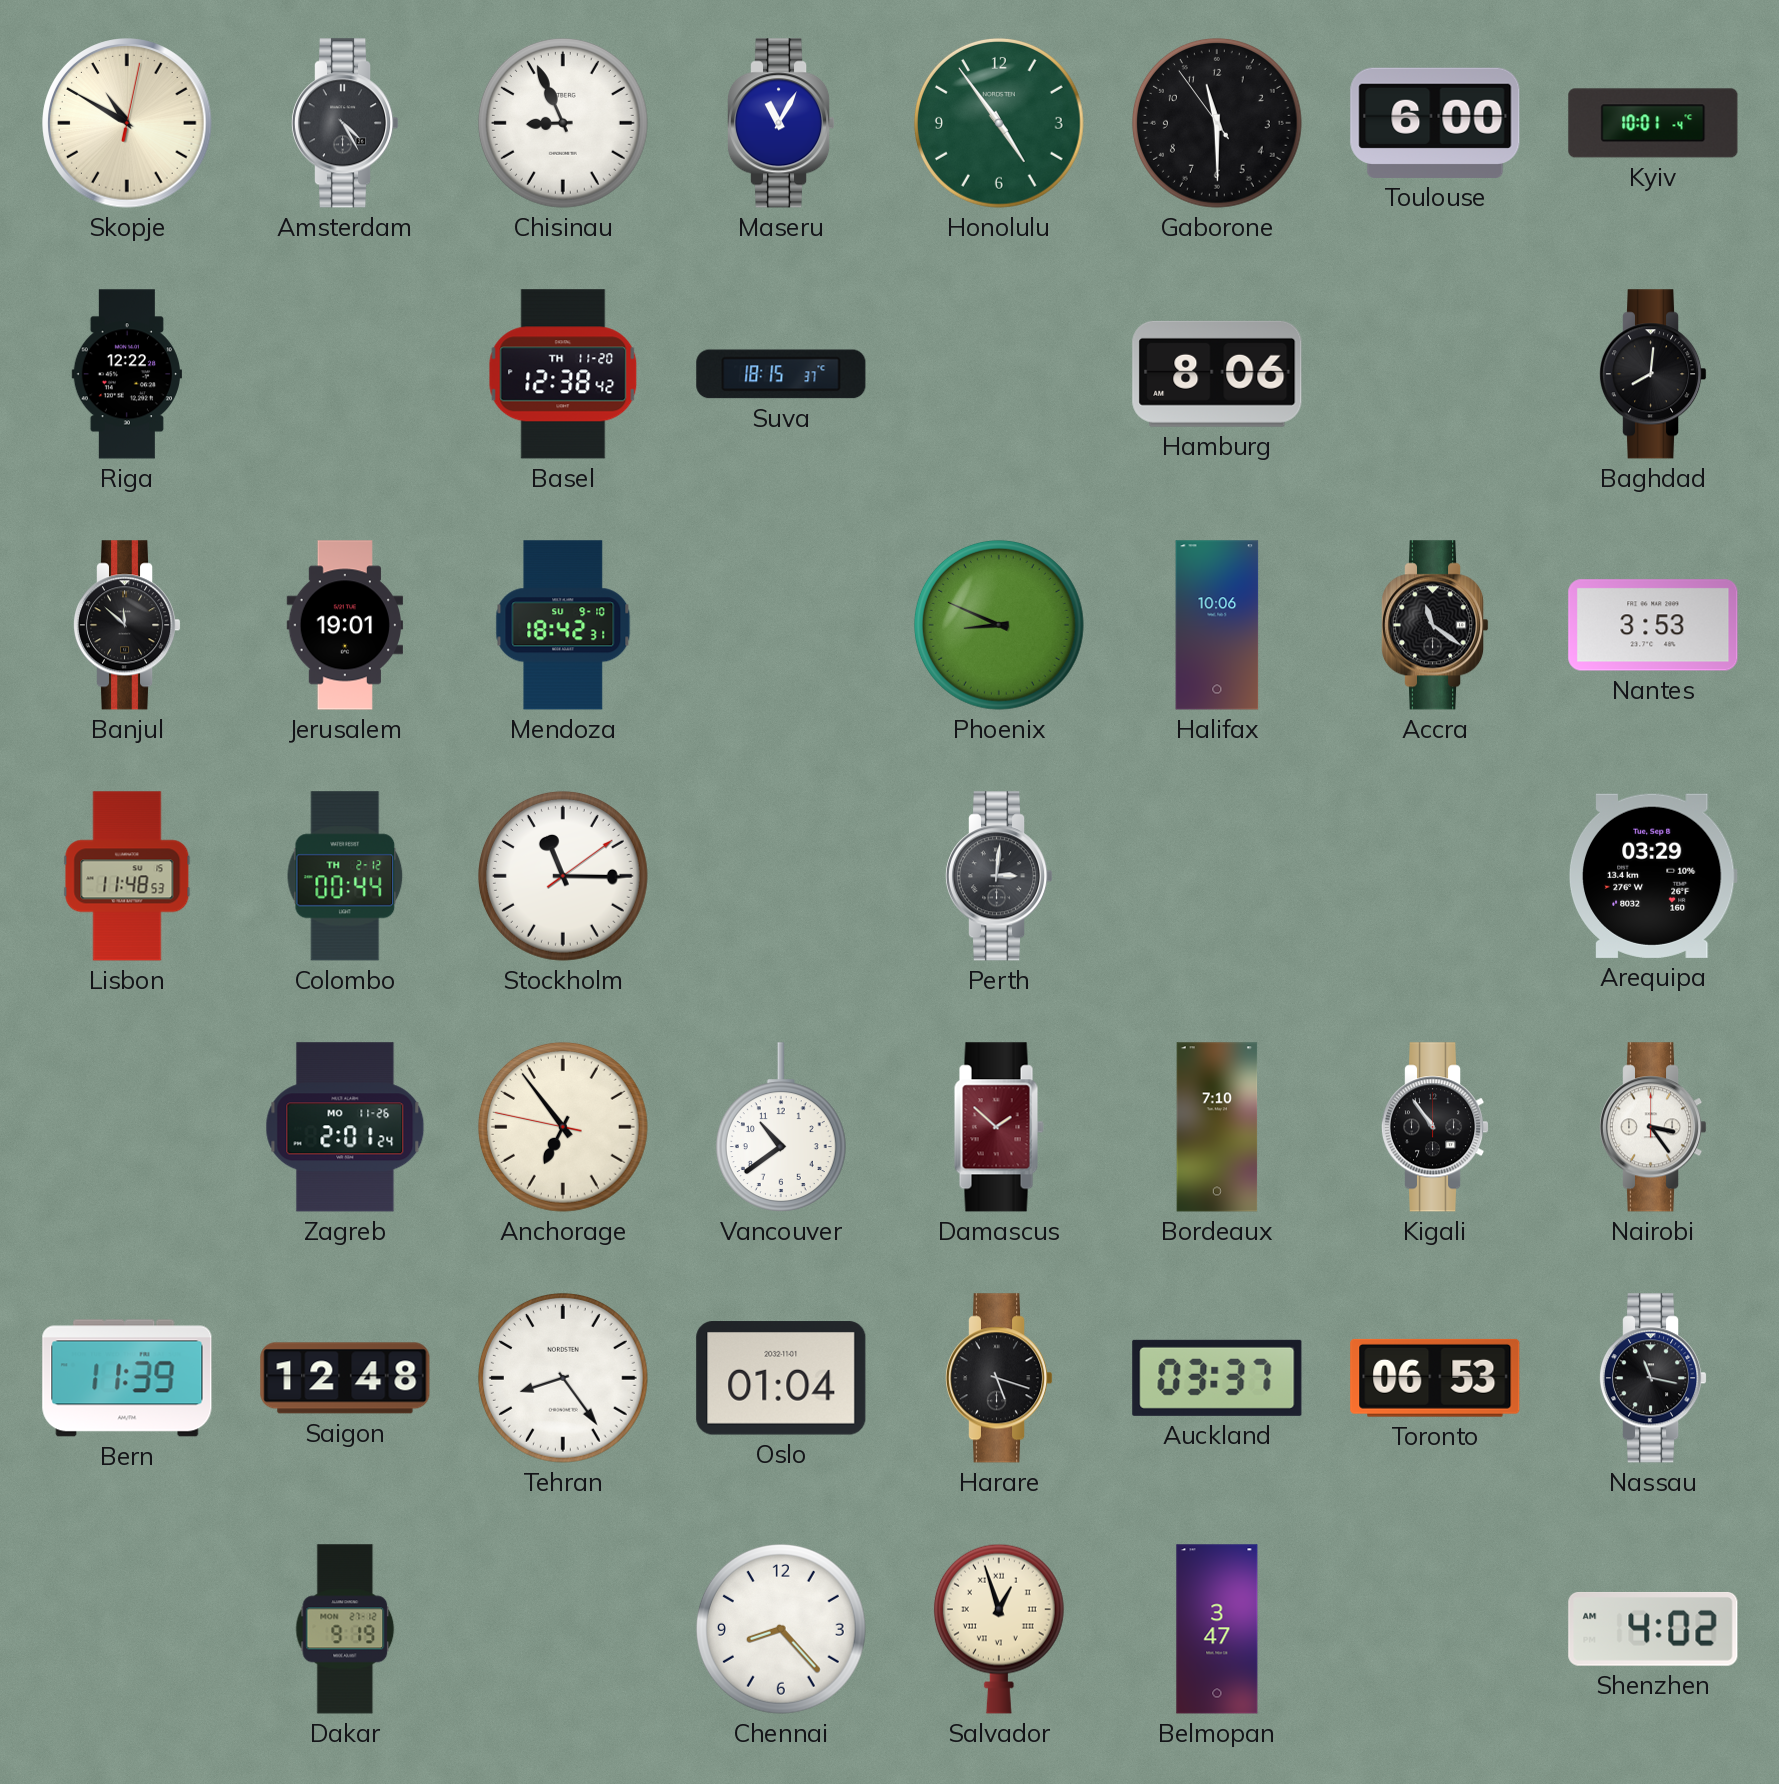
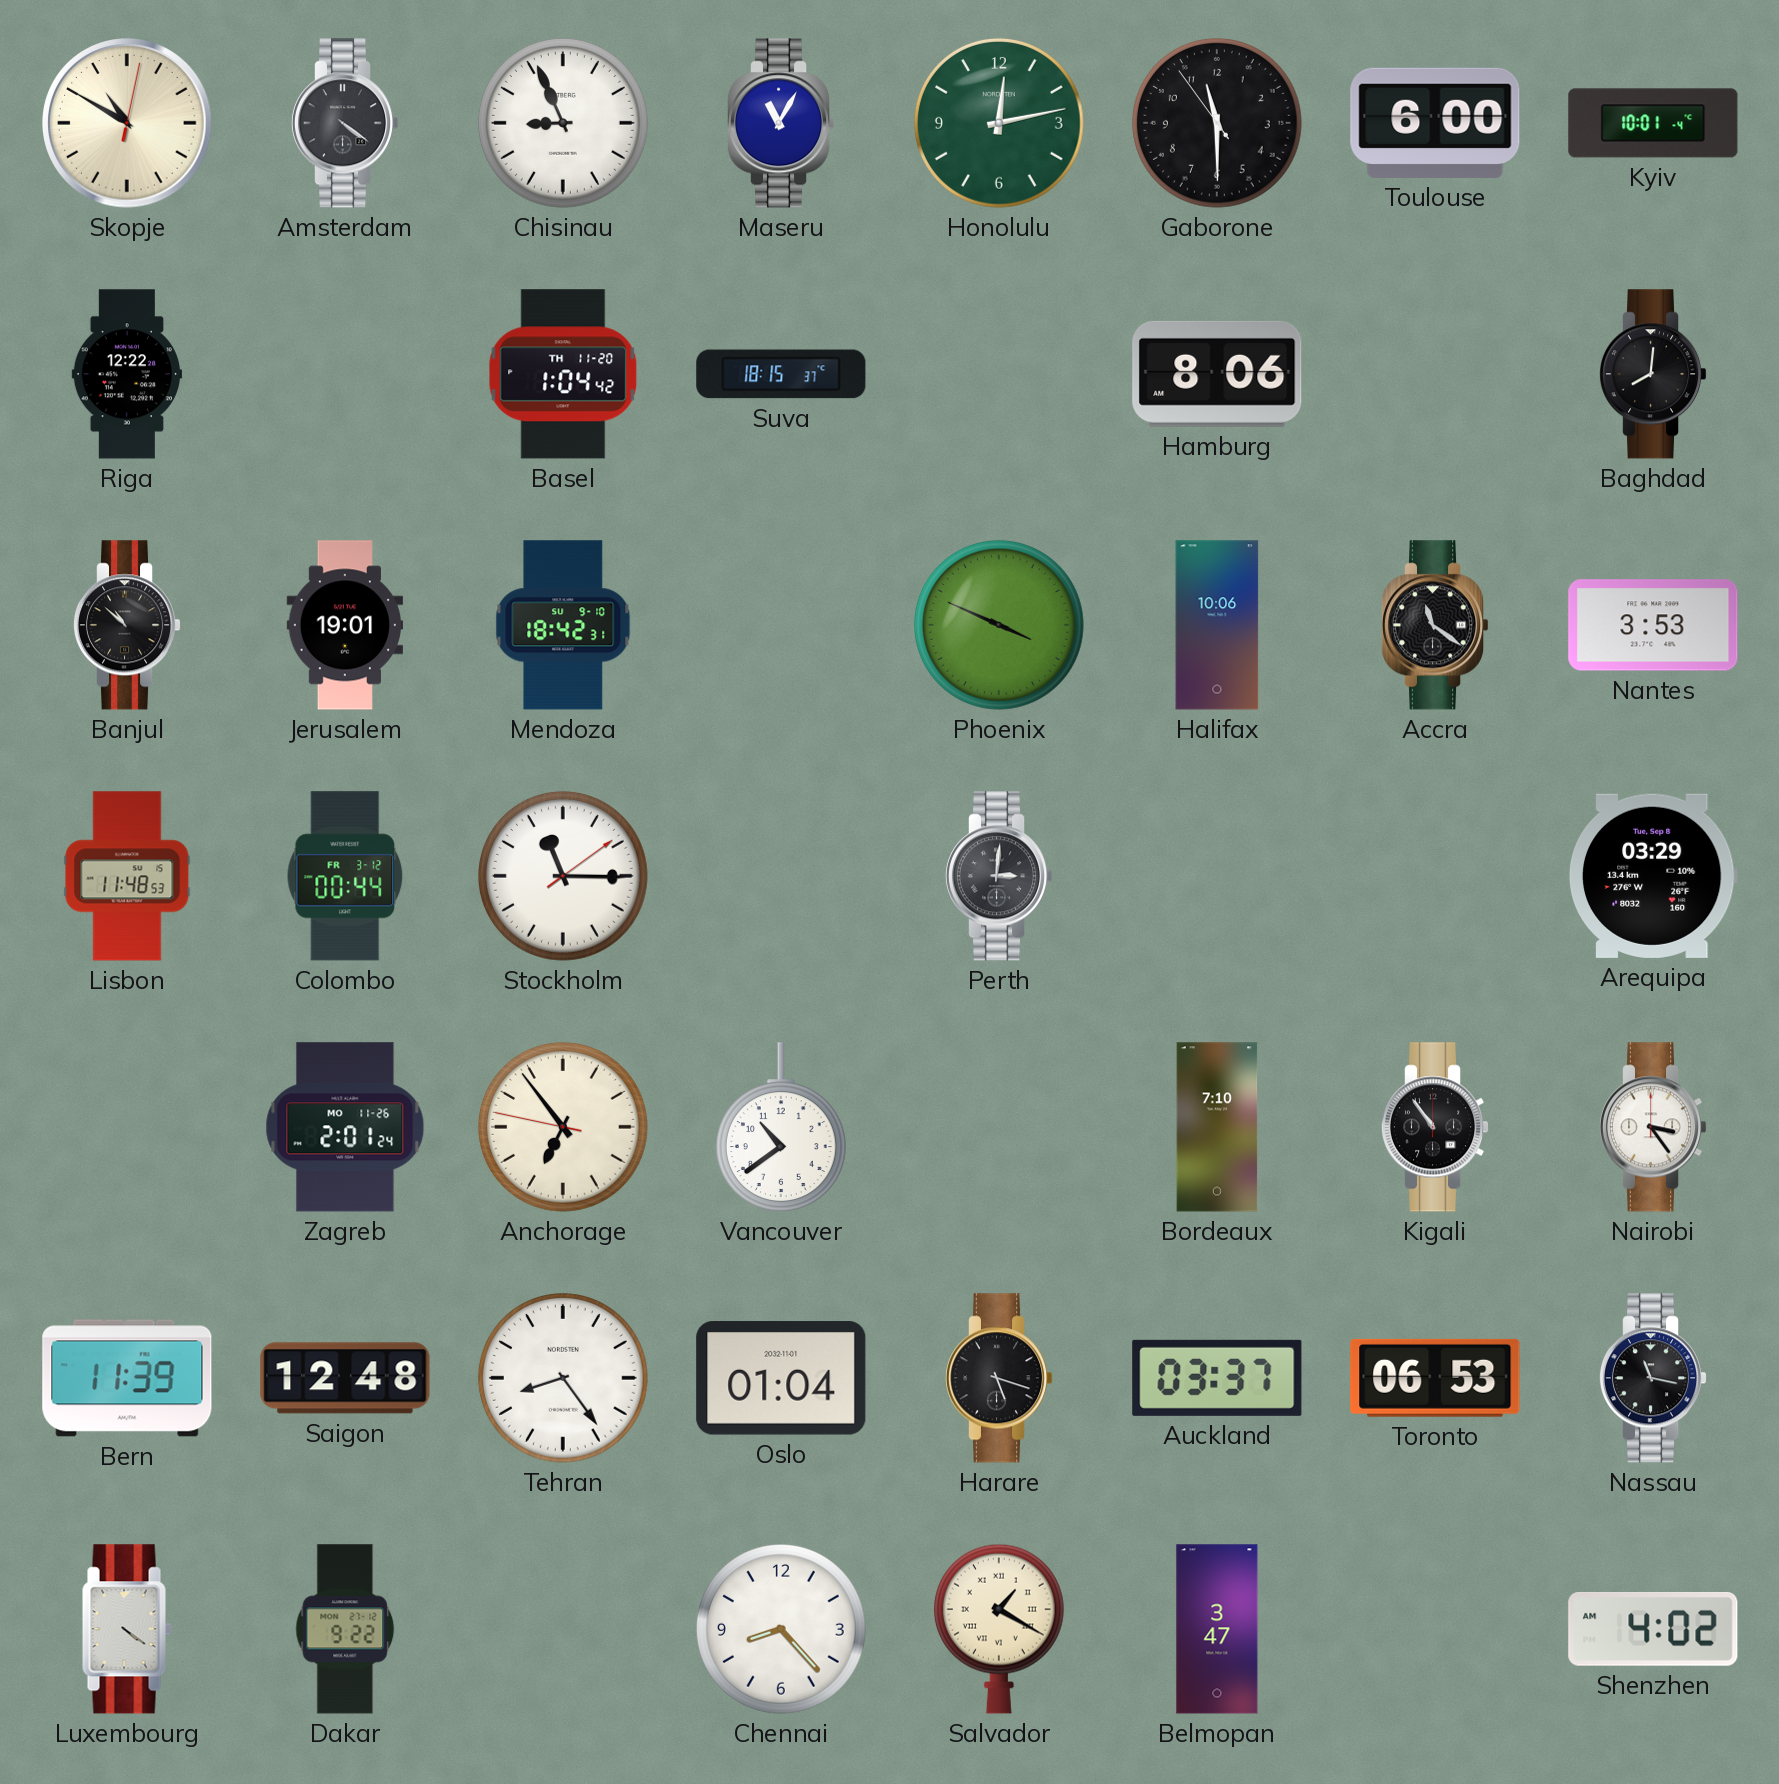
Amsterdam: 4:25 -> 4:21 (345, 123)
Honolulu: 4:54 -> 12:13 (999, 123)
Basel: 12:38 -> 1:04 (563, 374)
Banjul: 11:52 -> 10:52 (127, 625)
Phoenix: 8:49 -> 3:49 (999, 625)
Colombo date: TH 2-12 -> FR 3-12 (345, 876)
Damascus: 1:52 -> none (999, 1127)
Luxembourg: none -> 4:21 (127, 1629)
Dakar: 9:19 -> 9:22 (345, 1629)
Salvador: 12:57 -> 1:20 (999, 1629)
